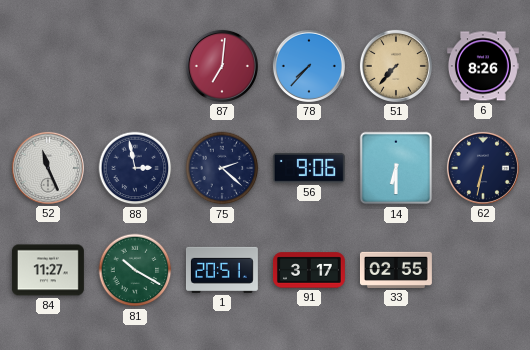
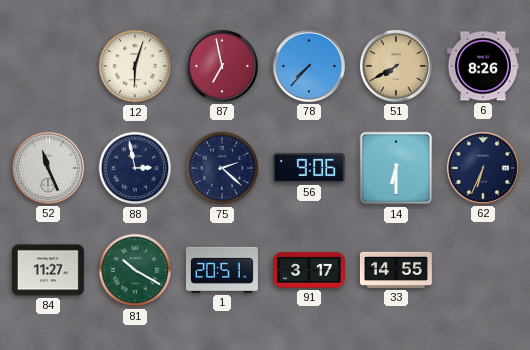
12: none -> 6:03 (135, 66)
87: 7:01 -> 6:58 (222, 66)
51: 7:37 -> 7:40 (396, 66)
62: 6:32 -> 6:34 (483, 168)
33: 02:55 -> 14:55 (396, 270)
